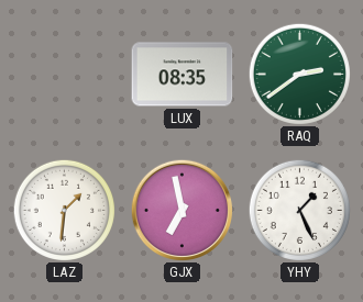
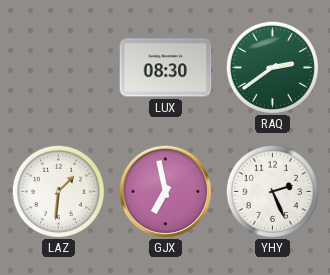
LUX: 08:35 -> 08:30 (166, 68)
YHY: 1:26 -> 2:26 (272, 191)
